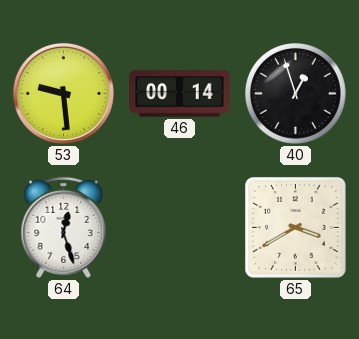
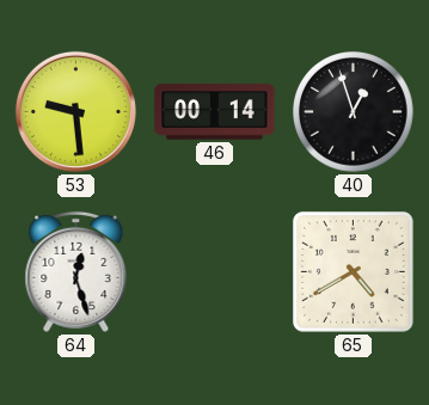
65: 3:40 -> 4:40 (353, 271)
